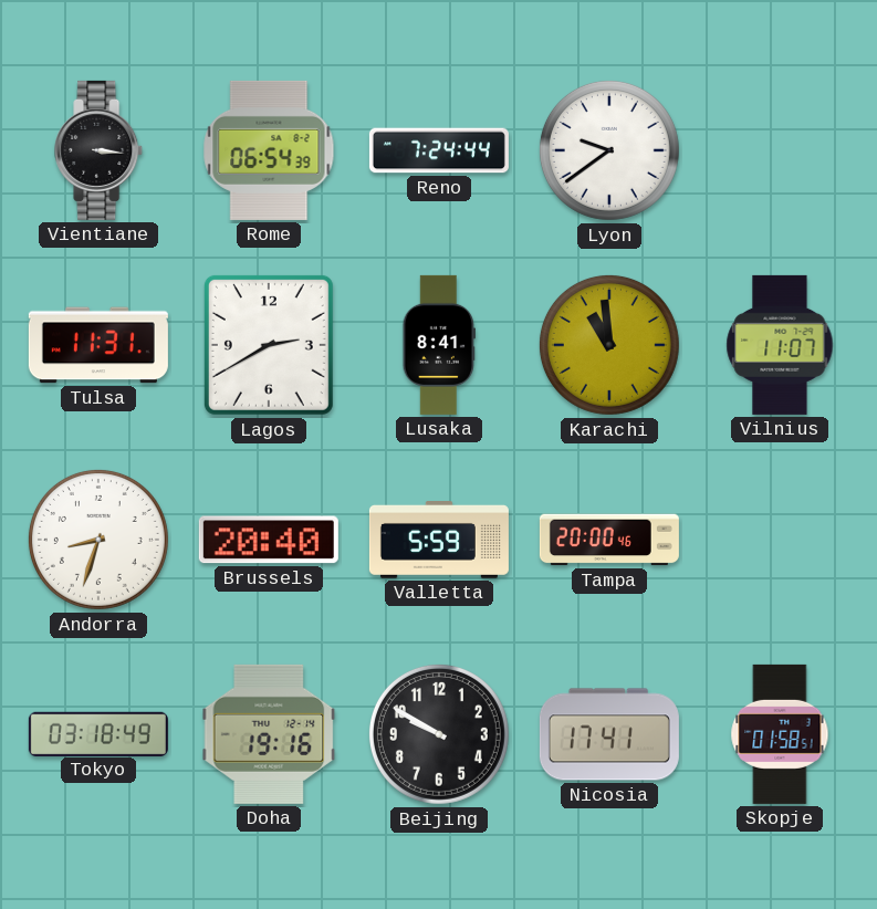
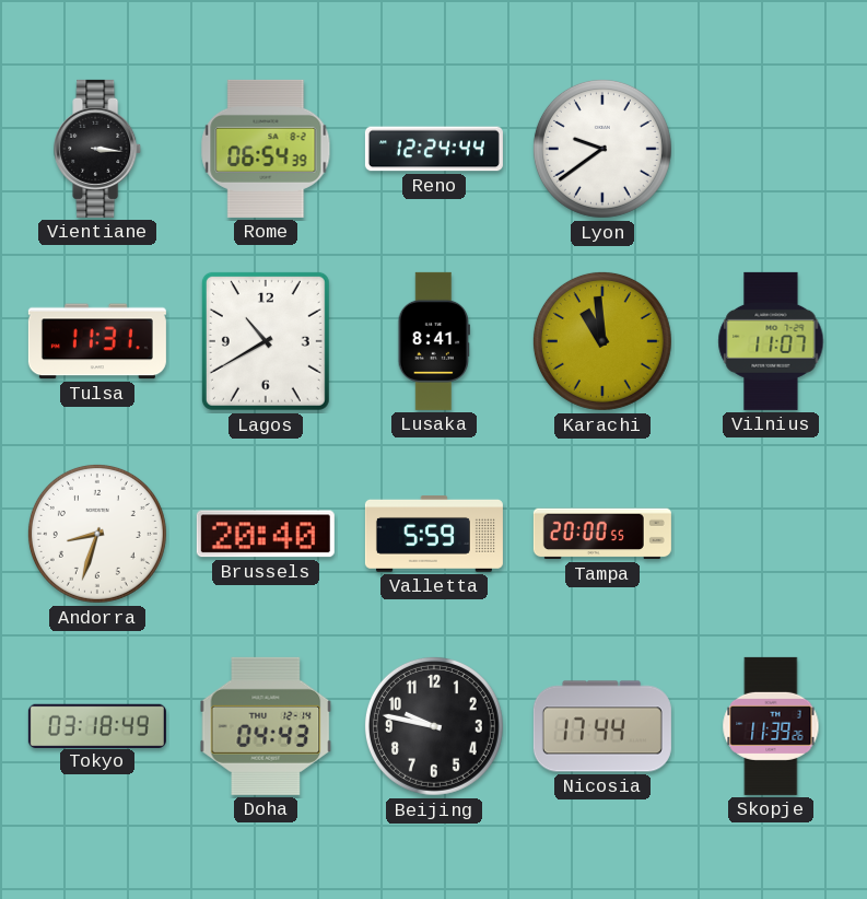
Reno: 7:24 -> 12:24 (434, 149)
Lagos: 2:40 -> 10:40 (266, 341)
Tampa: 20:00:46 -> 20:00:55 (602, 534)
Doha: 19:16 -> 04:43 (266, 726)
Beijing: 9:50 -> 9:47 (434, 726)
Nicosia: 17:41 -> 17:44 (602, 726)
Skopje: 01:58 -> 11:39 (771, 726)
